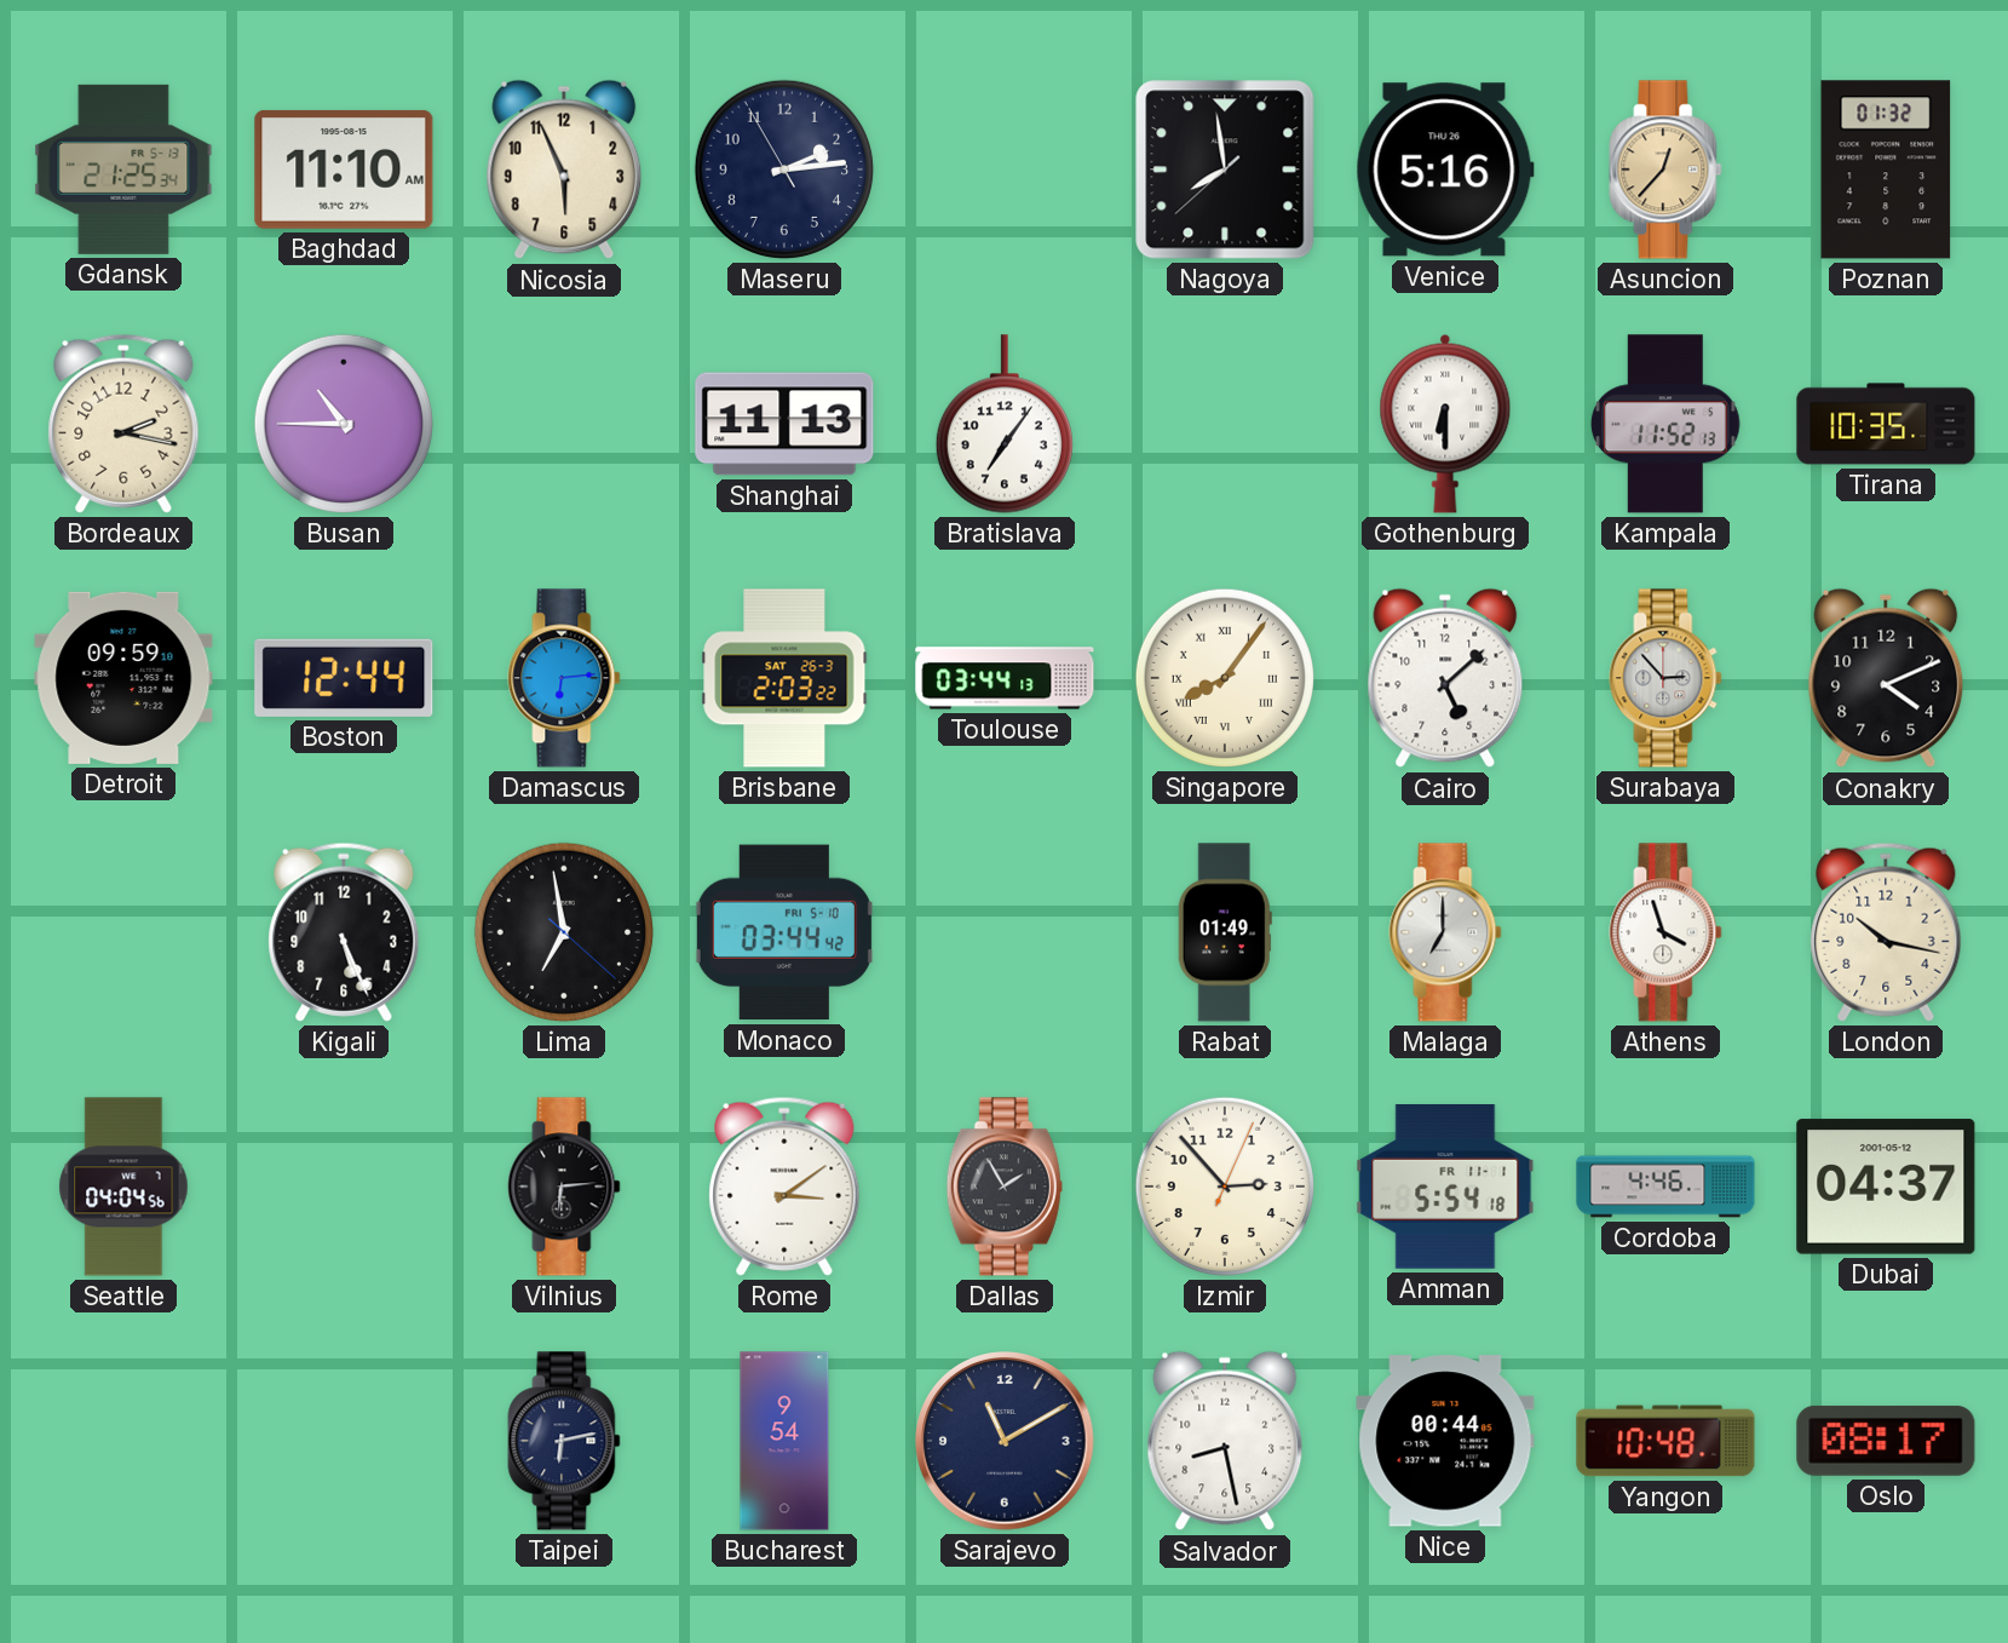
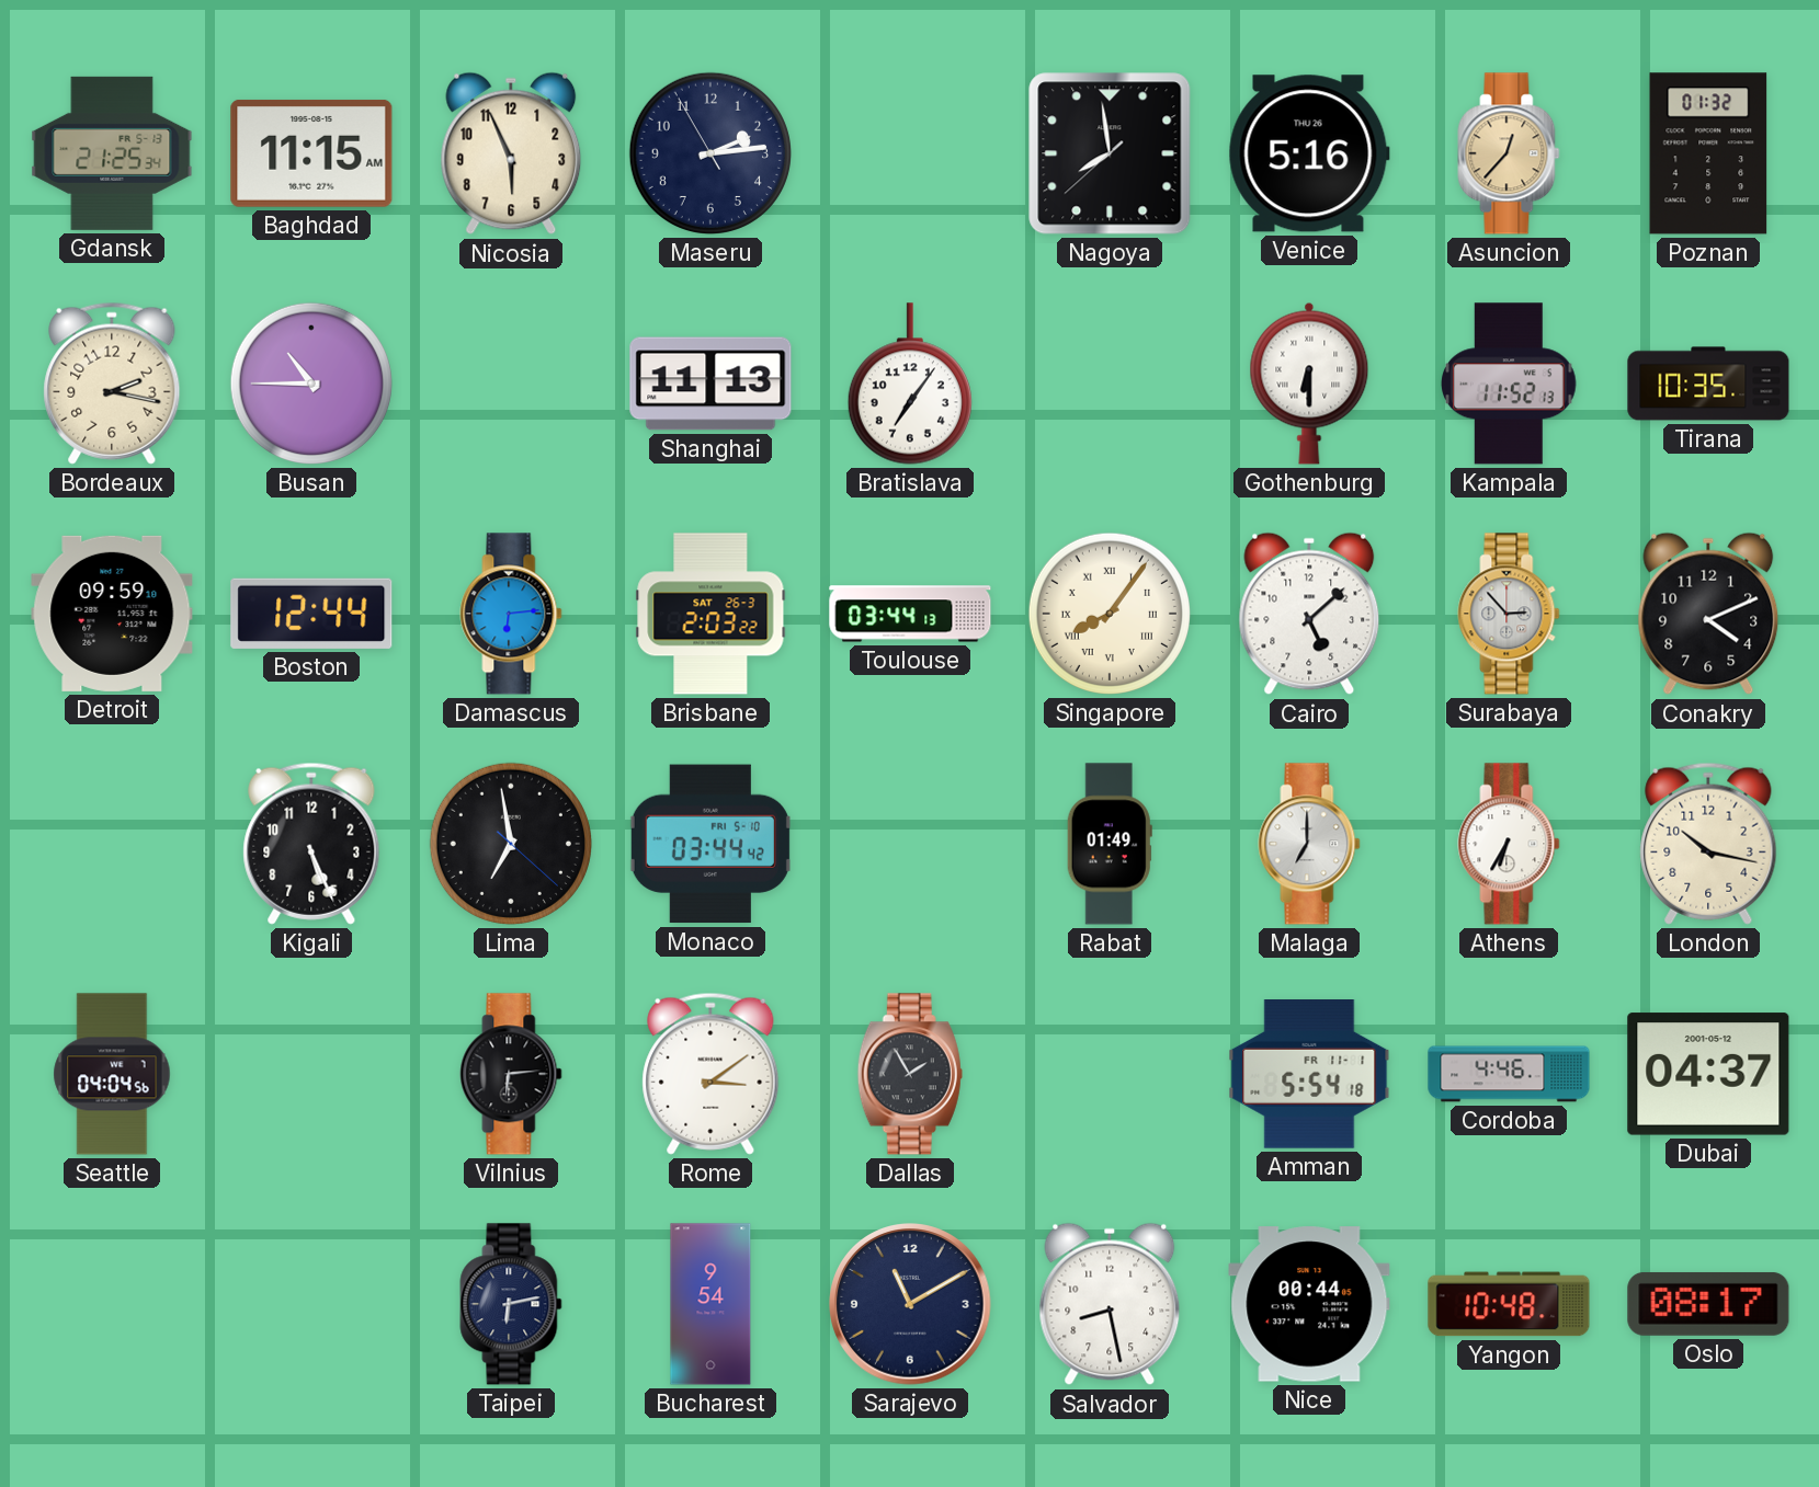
Baghdad: 11:10 -> 11:15 (311, 153)
Athens: 3:57 -> 6:35 (1509, 844)
Izmir: 2:53 -> none (1225, 1187)
